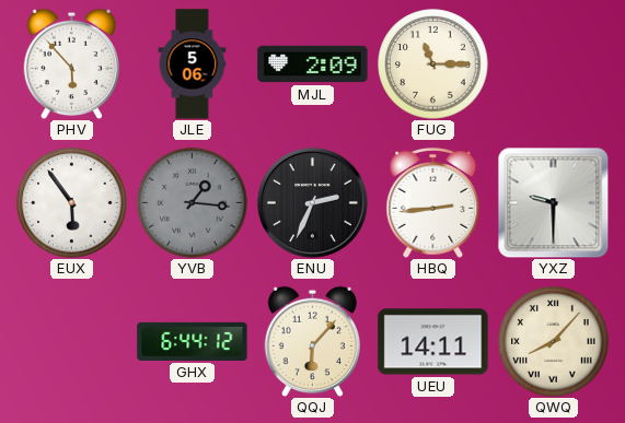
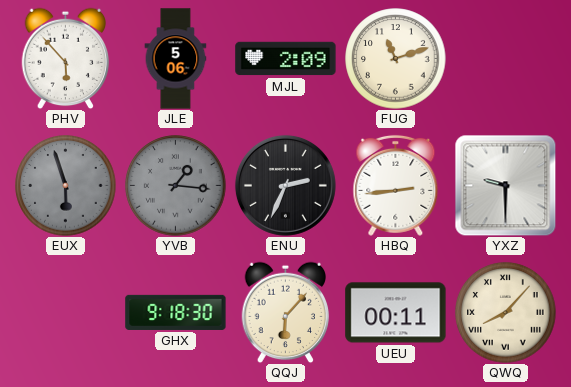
FUG: 11:15 -> 11:12 (396, 59)
EUX: 5:54 -> 5:57 (66, 186)
EUX dial: white -> grey (66, 186)
GHX: 6:44 -> 9:18 (176, 312)
UEU: 14:11 -> 00:11 (396, 313)
